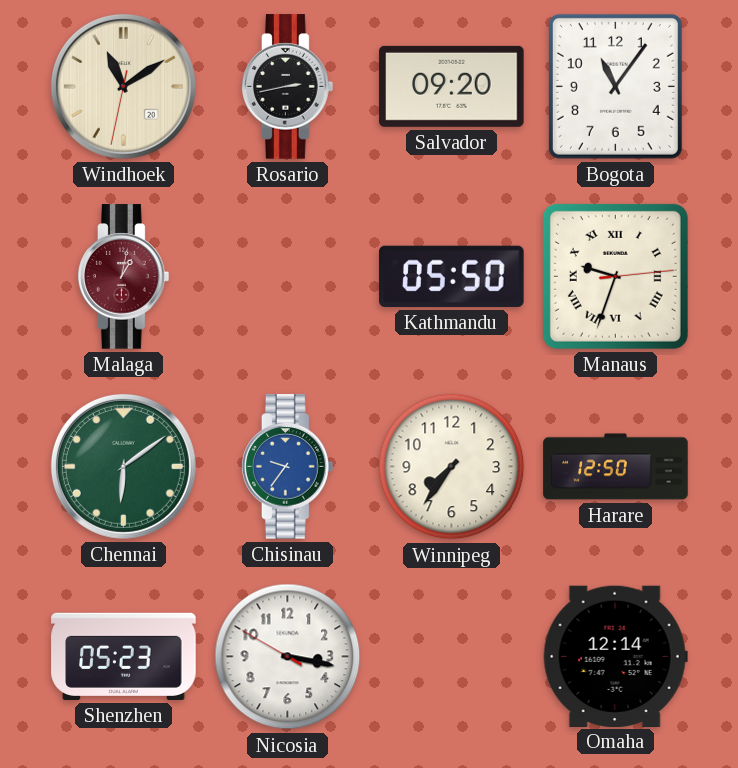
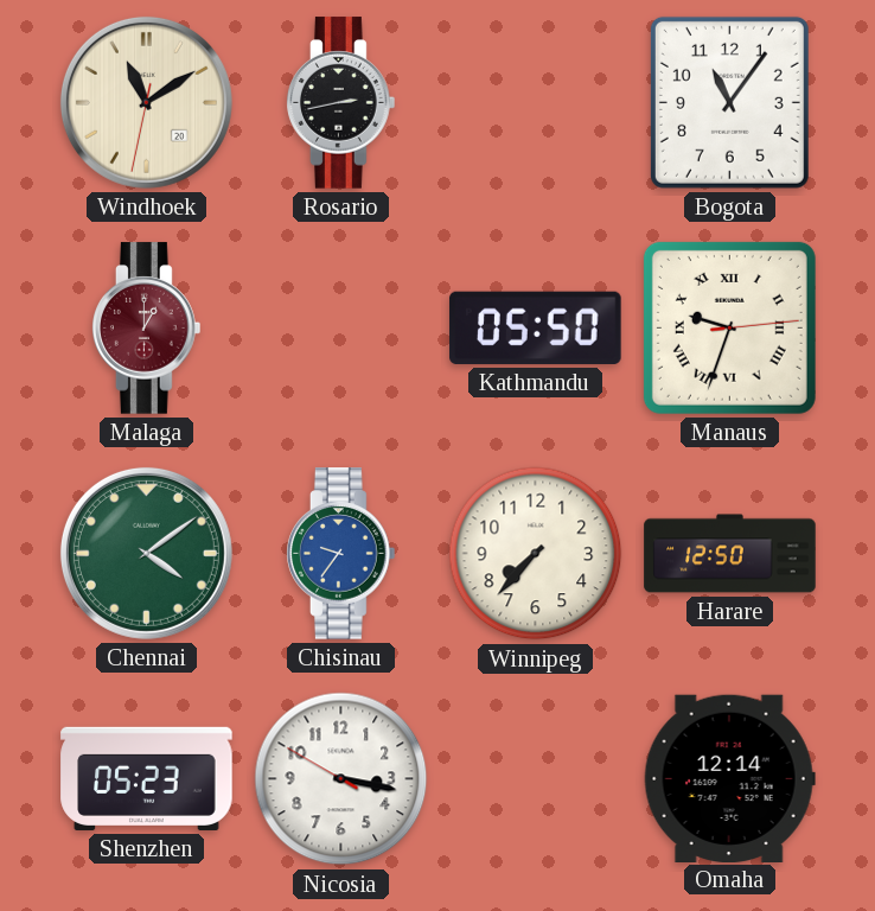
Salvador: 09:20 -> none (452, 86)
Malaga: 1:02 -> 1:00 (147, 329)
Chennai: 6:09 -> 4:09 (146, 553)
Winnipeg: 7:36 -> 7:37 (536, 554)
